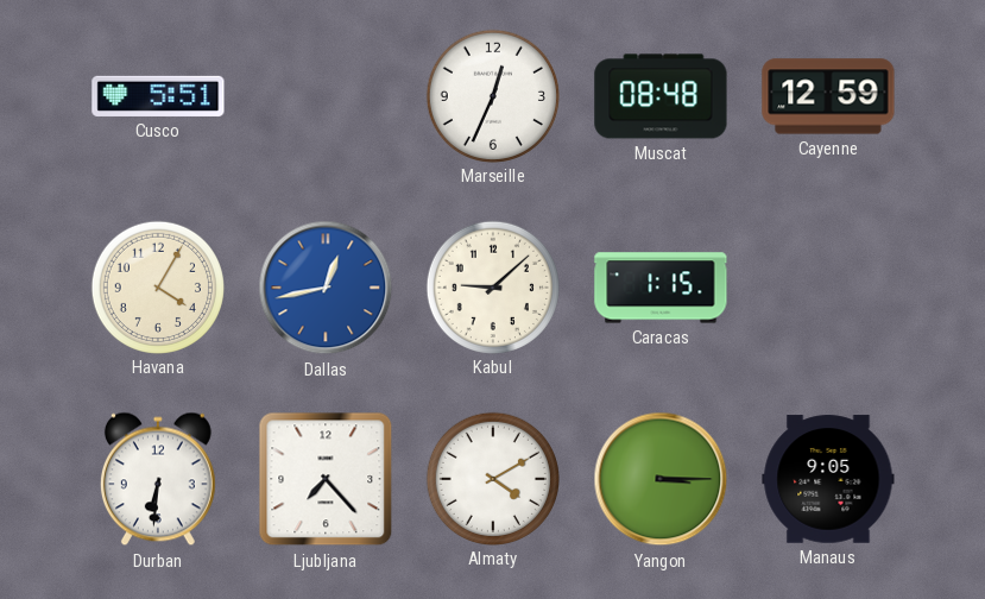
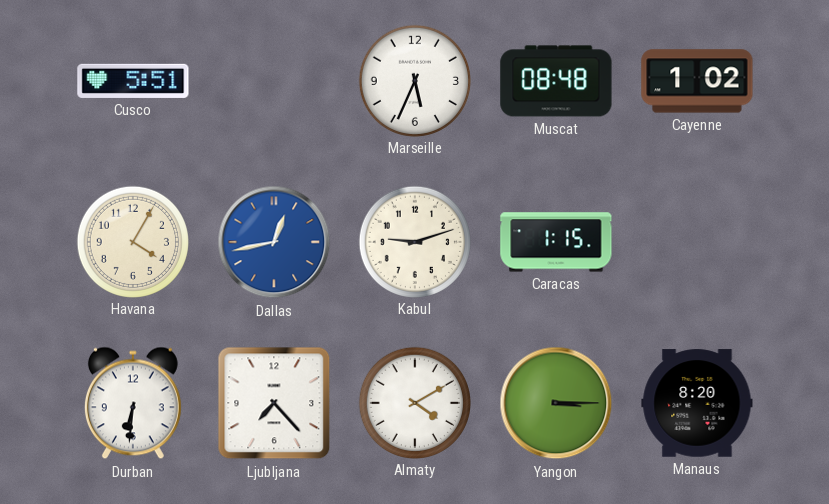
Marseille: 12:34 -> 5:34 (414, 80)
Cayenne: 12:59 -> 1:02 (697, 81)
Kabul: 9:08 -> 9:12 (414, 241)
Manaus: 9:05 -> 8:20 (697, 403)
